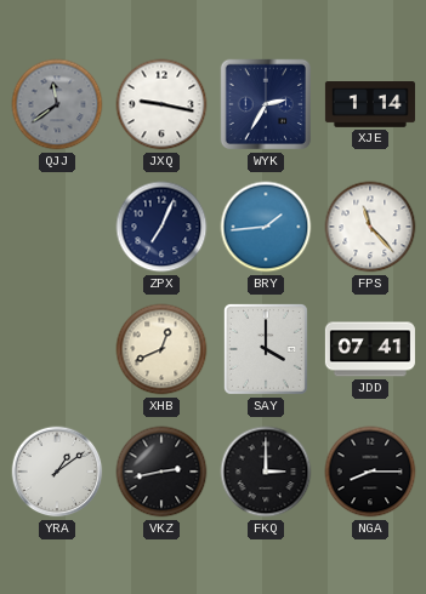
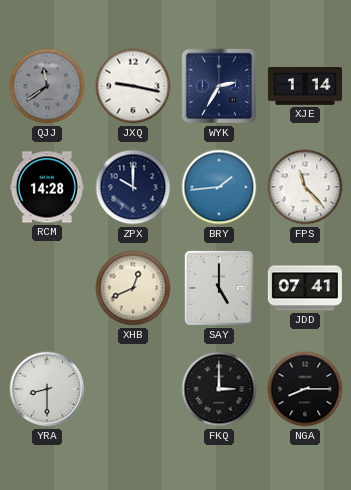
RCM: none -> 14:28 (47, 187)
ZPX: 7:04 -> 10:00 (133, 187)
SAY: 4:00 -> 5:00 (219, 288)
YRA: 1:09 -> 8:30 (47, 389)
VKZ: 2:43 -> none (161, 472)
